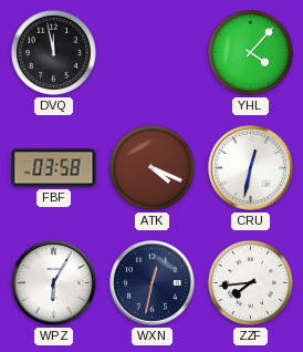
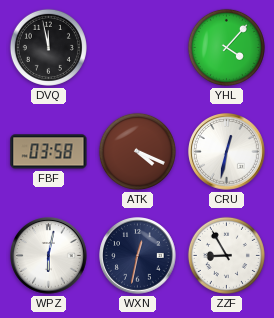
WPZ: 6:05 -> 6:02 (49, 256)
ZZF: 7:44 -> 8:55 (226, 255)
